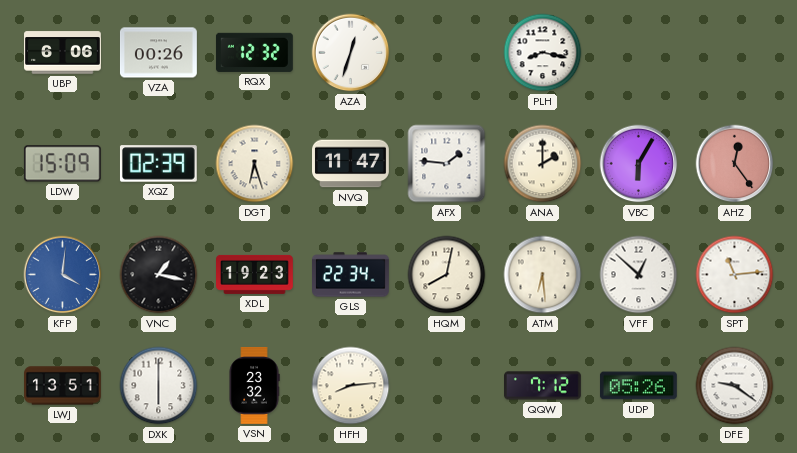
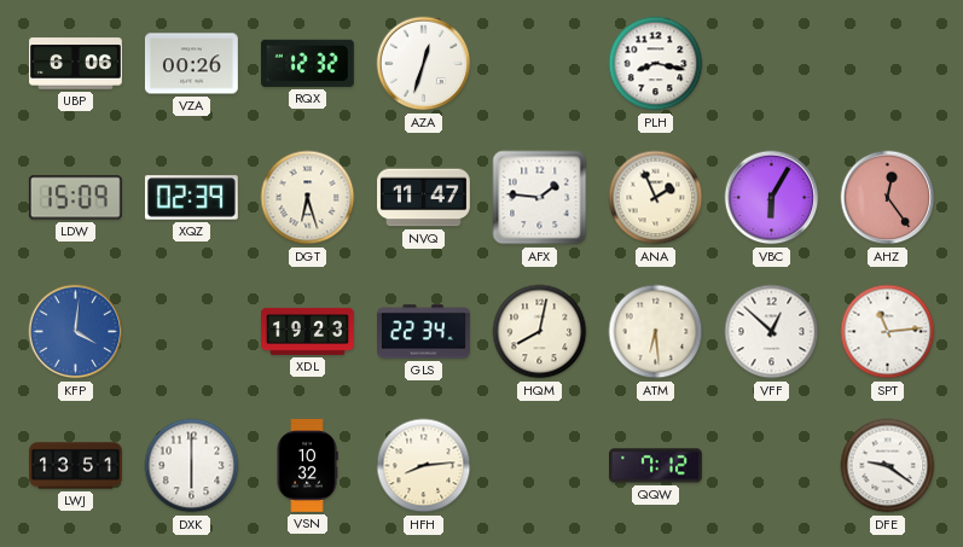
ANA: 2:00 -> 1:56 (656, 198)
VNC: 1:17 -> none (159, 275)
VSN: 23:32 -> 10:32 (307, 466)
UDP: 05:26 -> none (638, 386)
